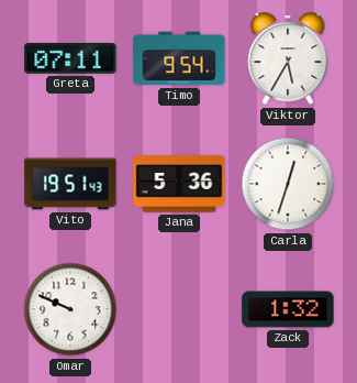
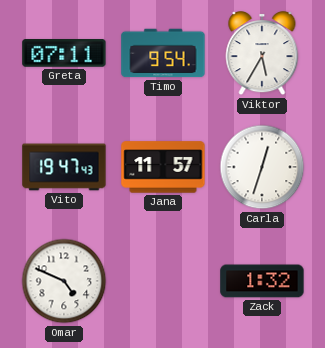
Vito: 19:51 -> 19:47 (64, 167)
Jana: 5:36 -> 11:57 (163, 167)
Omar: 9:49 -> 4:49 (64, 281)
